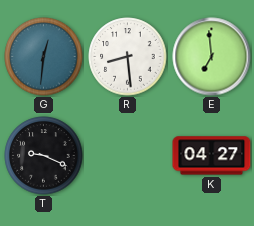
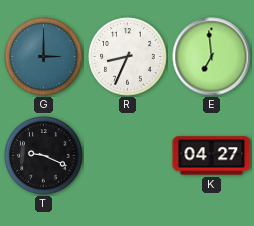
G: 12:31 -> 3:00 (44, 57)
R: 8:29 -> 8:34 (128, 57)
